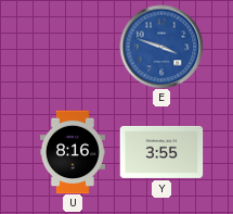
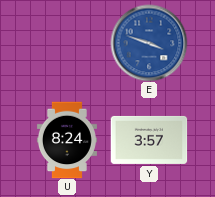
U: 8:16 -> 8:24 (67, 140)
Y: 3:55 -> 3:57 (149, 140)
